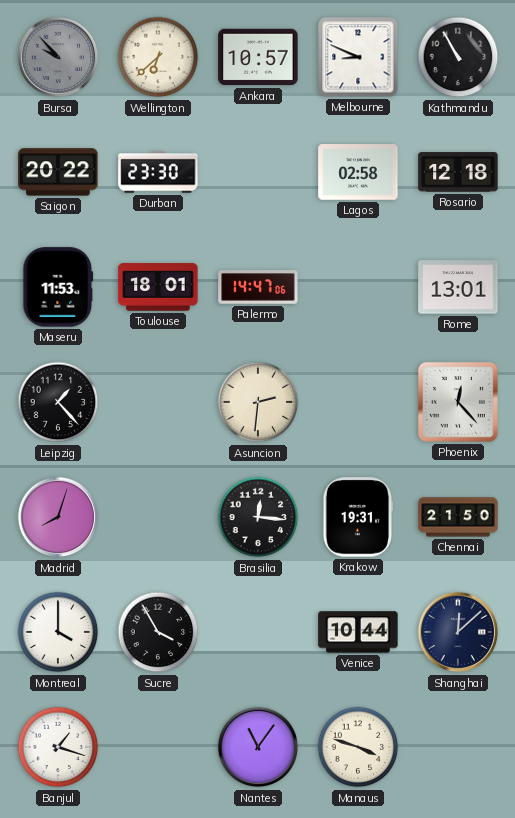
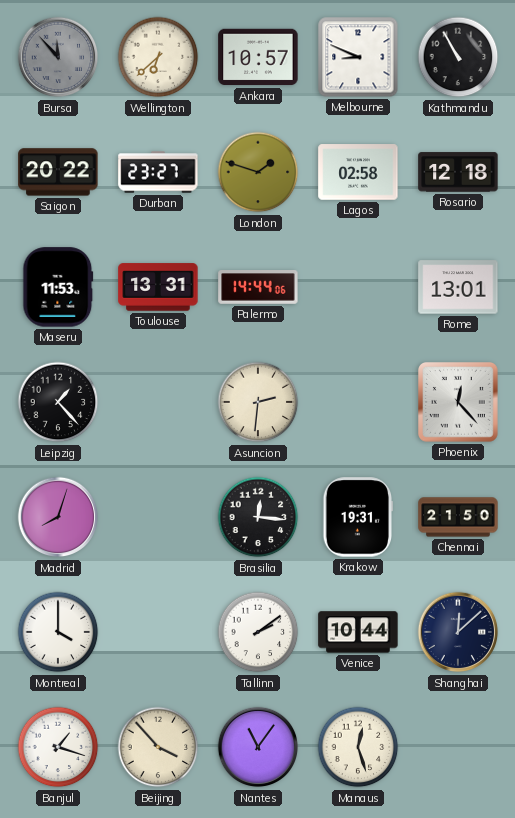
Bursa: 9:53 -> 11:53 (58, 57)
Durban: 23:30 -> 23:27 (158, 172)
London: none -> 1:48 (258, 172)
Toulouse: 18:01 -> 13:31 (158, 287)
Palermo: 14:47 -> 14:44 (258, 288)
Sucre: 3:55 -> none (158, 632)
Tallinn: none -> 2:09 (258, 632)
Beijing: none -> 3:53 (158, 747)
Manaus: 3:48 -> 12:27 (358, 747)
